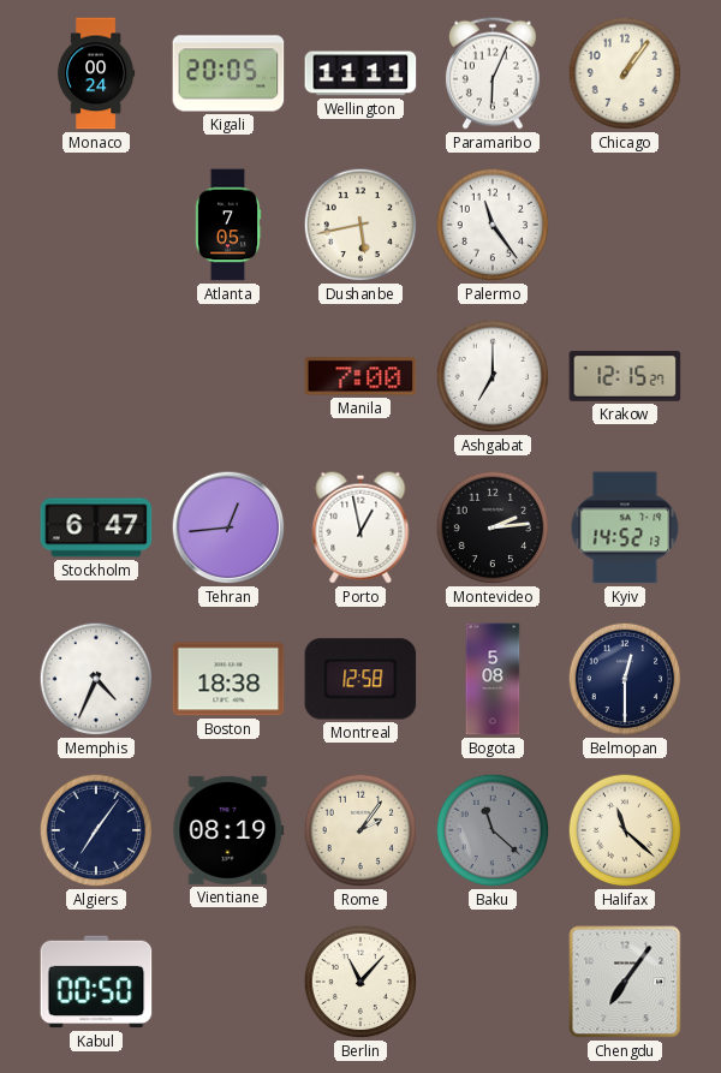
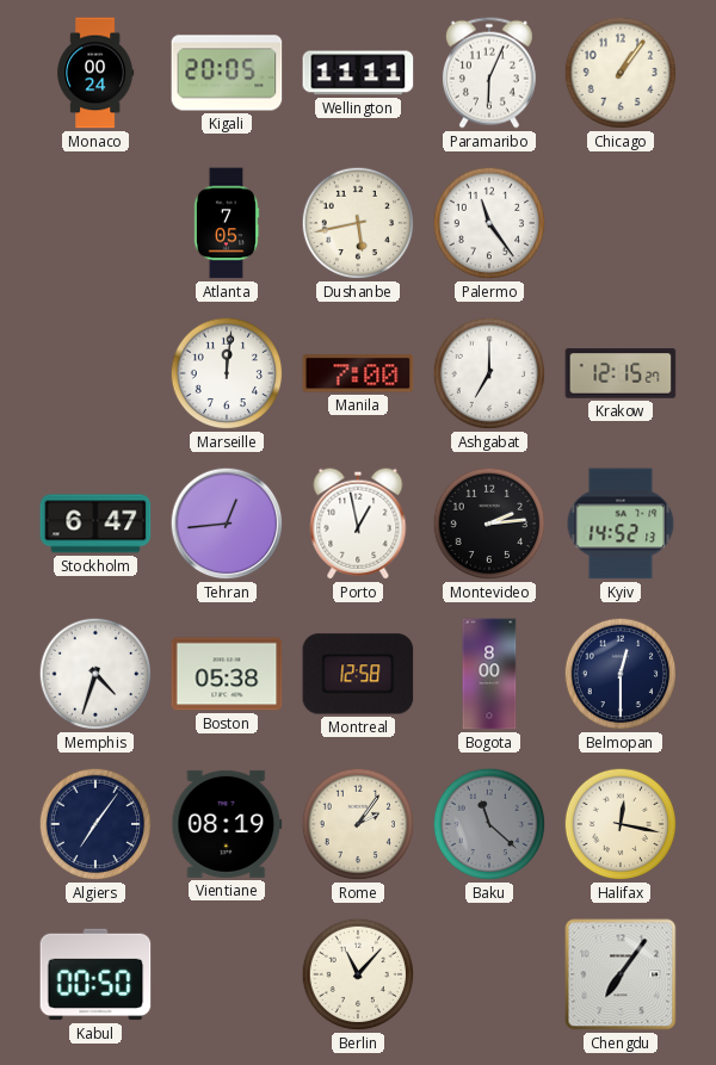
Marseille: none -> 12:01 (227, 373)
Memphis: 4:34 -> 4:33 (95, 674)
Boston: 18:38 -> 05:38 (227, 674)
Bogota: 5:08 -> 8:00 (489, 674)
Halifax: 11:22 -> 12:17 (621, 824)
